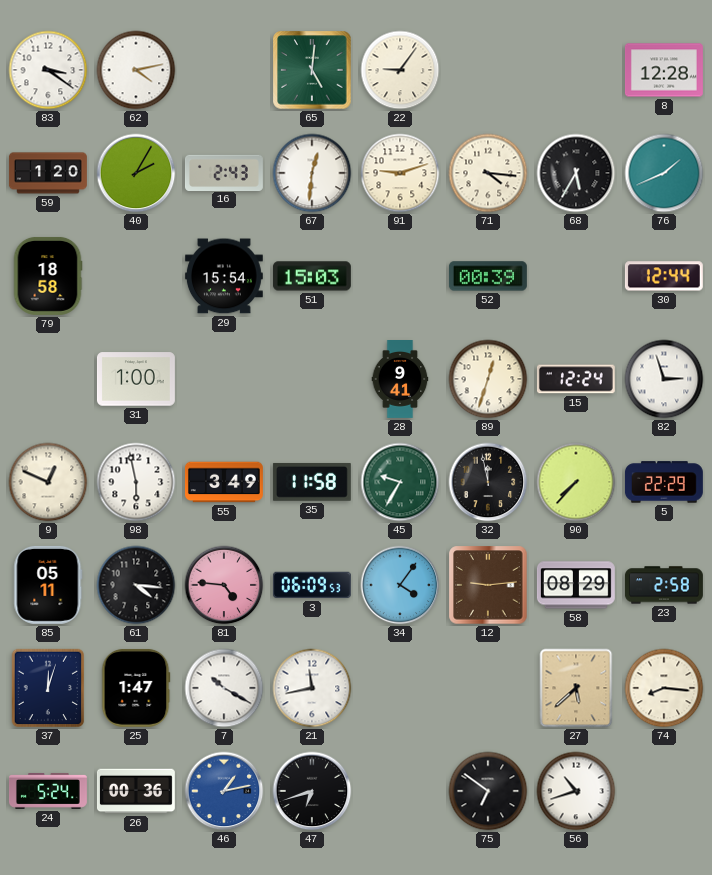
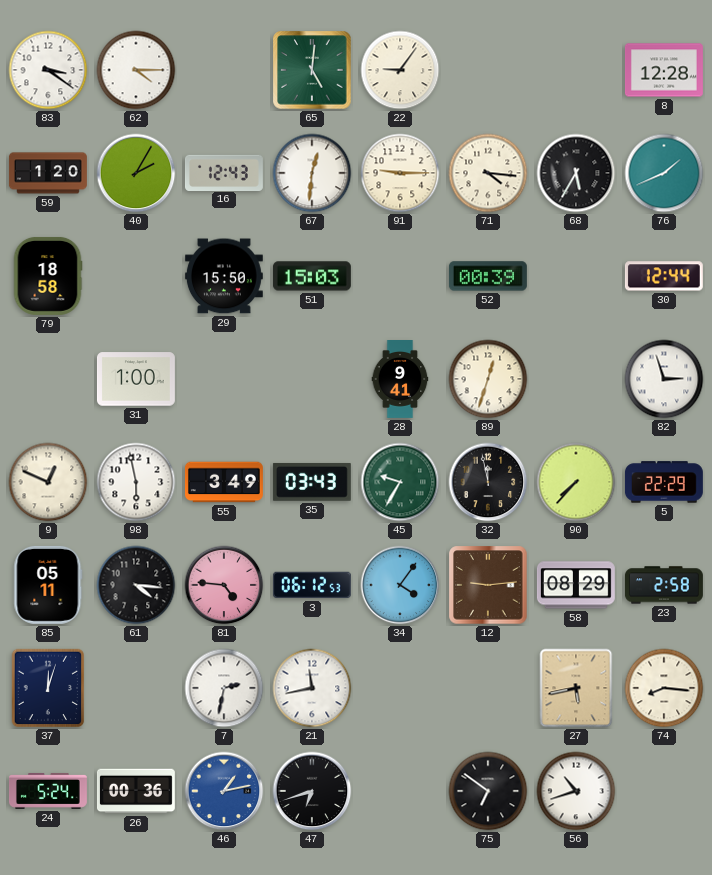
62: 4:13 -> 4:15 (136, 70)
16: 2:43 -> 12:43 (224, 172)
91: 9:12 -> 9:15 (400, 173)
29: 15:54 -> 15:50 (224, 276)
15: 12:24 -> none (576, 379)
35: 11:58 -> 03:43 (312, 482)
3: 06:09 -> 06:12 (312, 585)
25: 1:47 -> none (136, 688)
7: 10:20 -> 2:32 (224, 688)
27: 5:38 -> 5:43 (576, 688)
